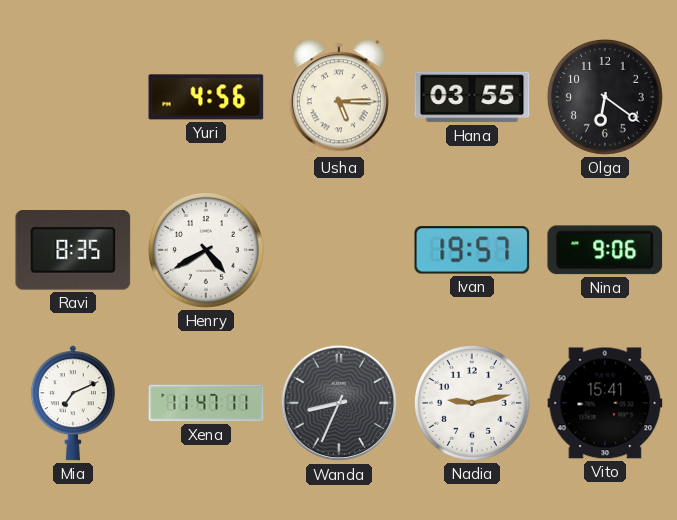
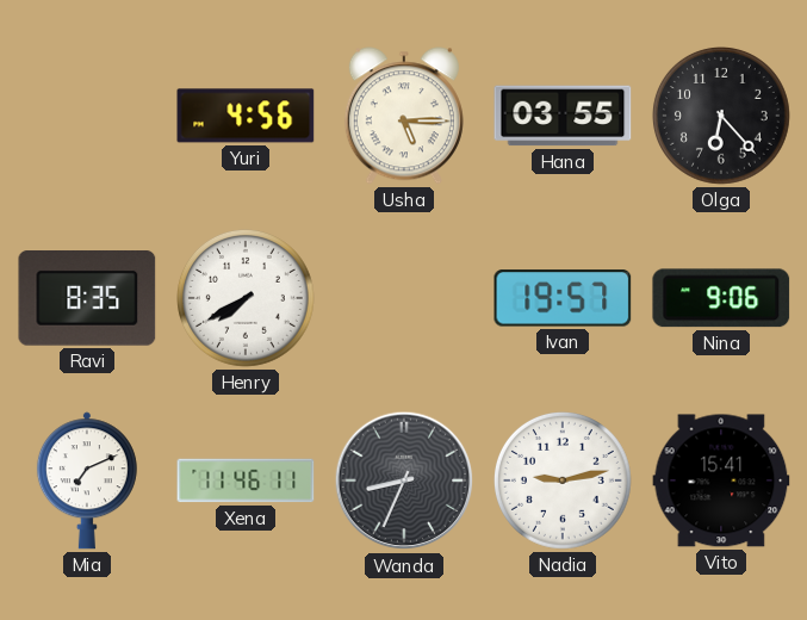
Olga: 6:21 -> 6:23 (722, 117)
Henry: 4:40 -> 7:40 (247, 299)
Xena: 11:47 -> 11:46 (246, 480)
